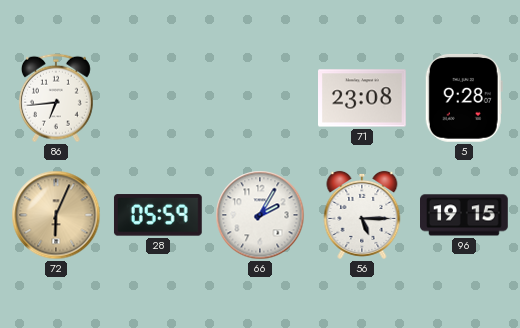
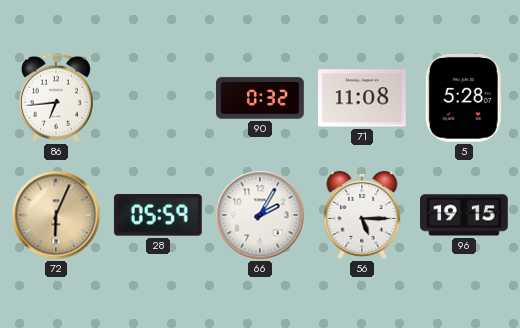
90: none -> 0:32 (260, 98)
71: 23:08 -> 11:08 (363, 98)
5: 9:28 -> 5:28 (464, 98)
